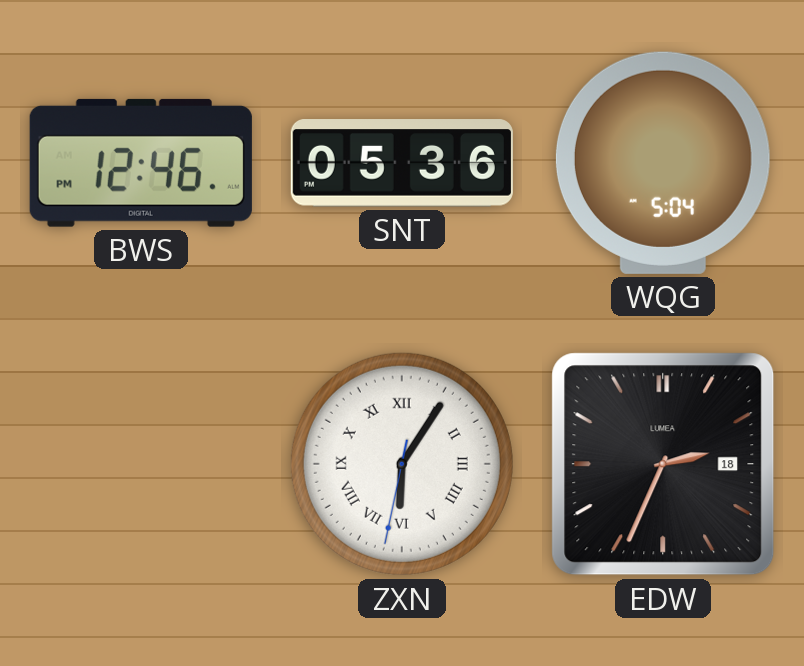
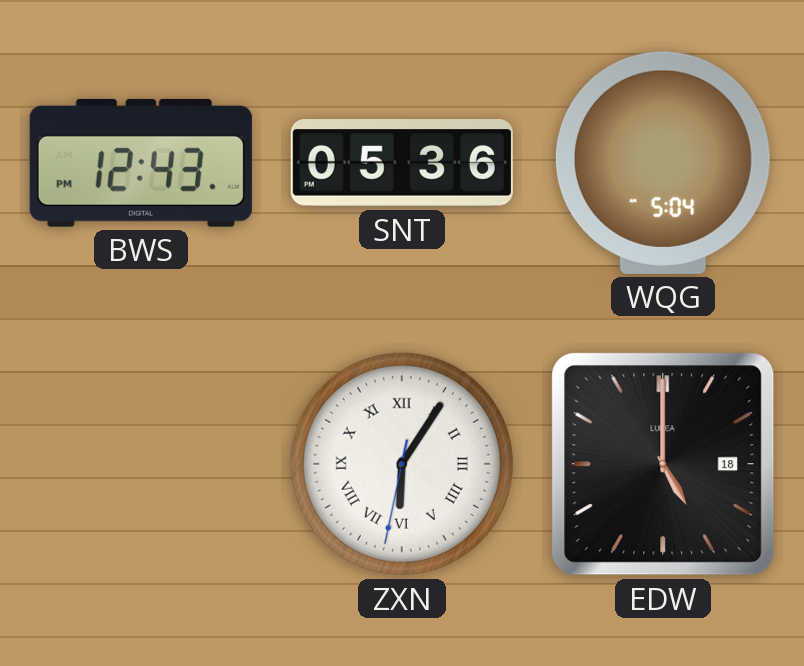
BWS: 12:46 -> 12:43 (141, 163)
EDW: 2:34 -> 5:00 (663, 464)
